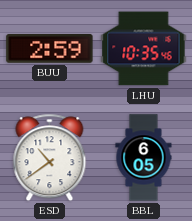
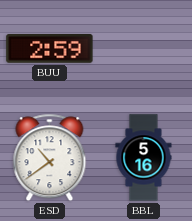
LHU: 10:35 -> none (144, 49)
BBL: 6:05 -> 5:16 (144, 158)
